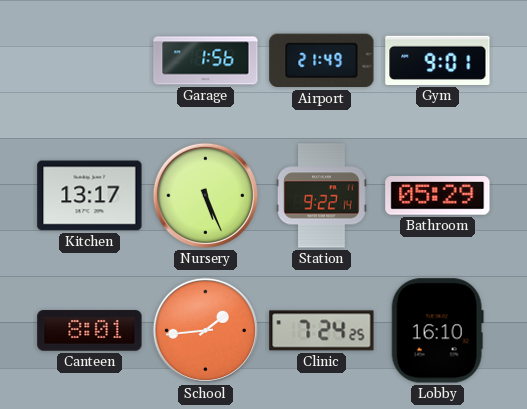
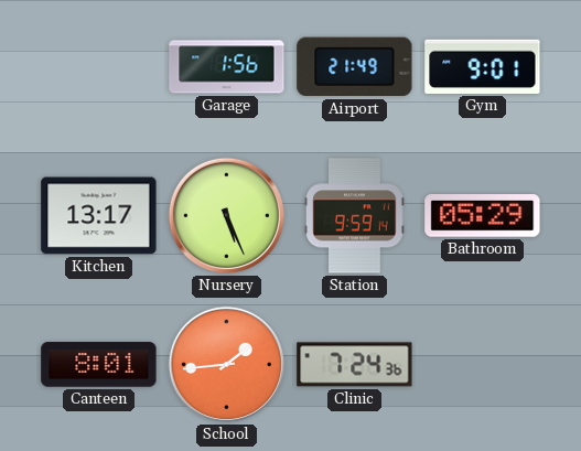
Station: 9:22 -> 9:59 (355, 216)
Clinic: 7:24:25 -> 7:24:36 (355, 365)
Lobby: 16:10 -> none (437, 331)
